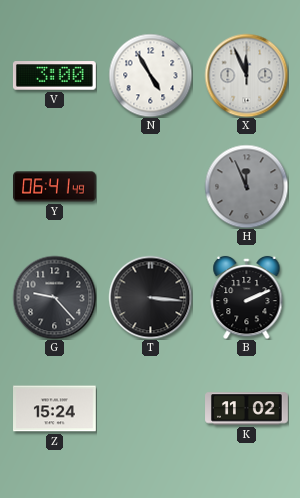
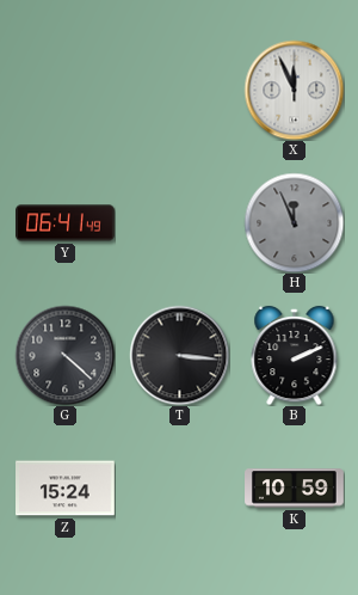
V: 3:00 -> none (54, 76)
N: 4:55 -> none (150, 75)
G: 9:23 -> 4:22 (64, 355)
K: 11:02 -> 10:59 (295, 489)
